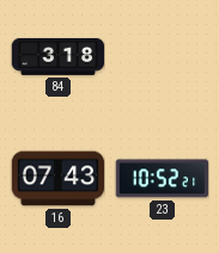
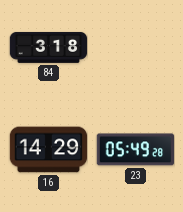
16: 07:43 -> 14:29 (48, 150)
23: 10:52 -> 05:49 (135, 150)
